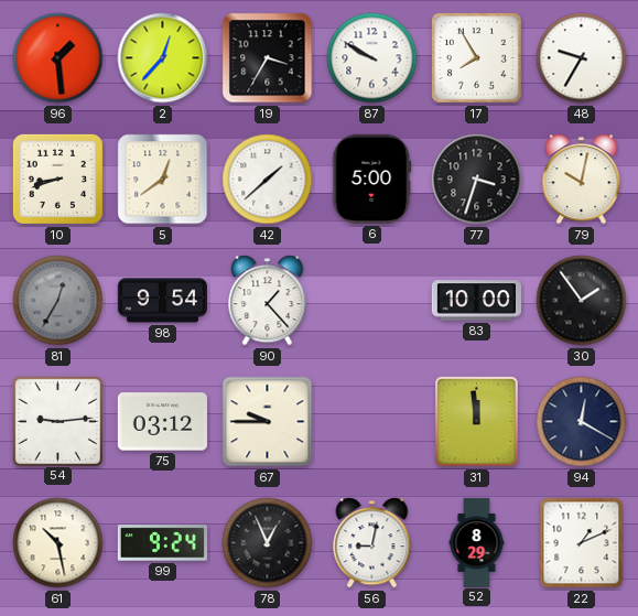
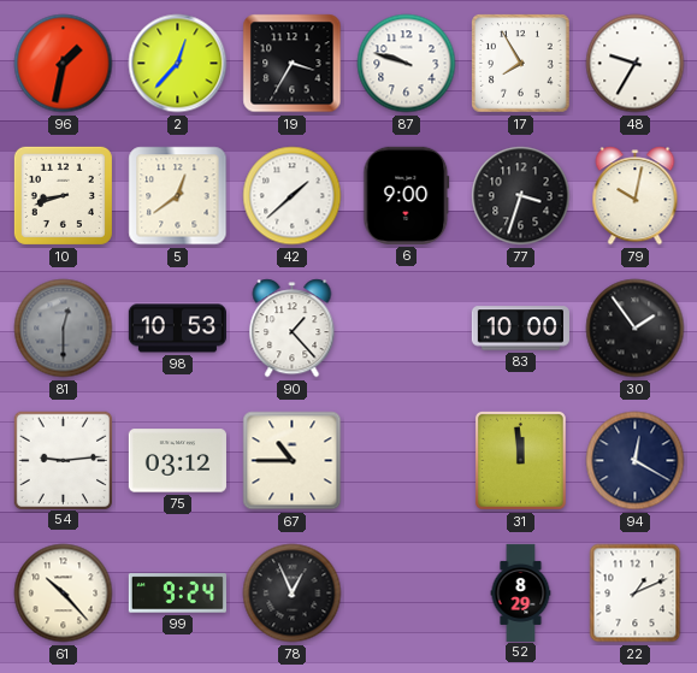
96: 1:29 -> 1:32 (64, 64)
87: 9:50 -> 9:48 (407, 64)
6: 5:00 -> 9:00 (407, 195)
81: 12:35 -> 12:30 (64, 329)
98: 9:54 -> 10:53 (177, 329)
67: 9:45 -> 10:45 (293, 461)
61: 10:28 -> 10:23 (64, 594)
56: 9:02 -> none (372, 543)
